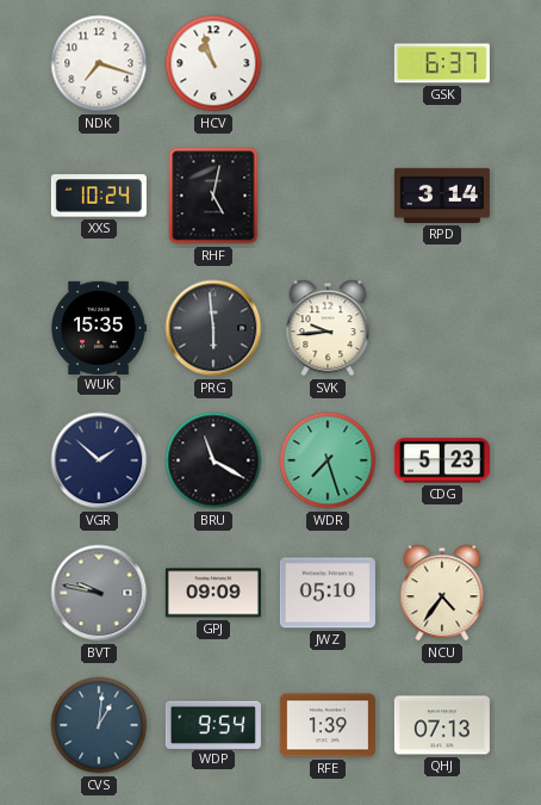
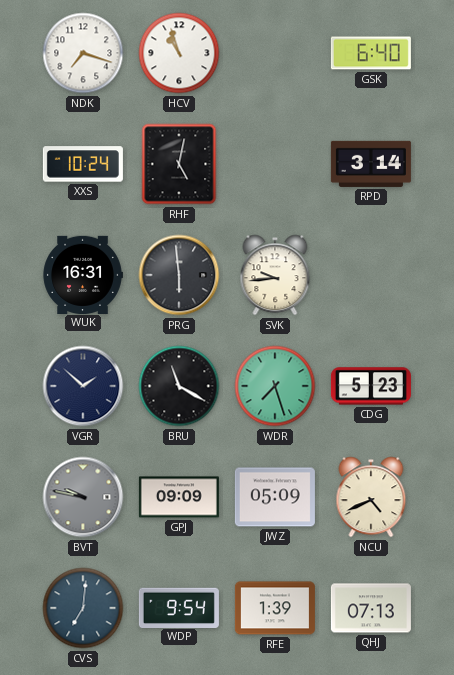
GSK: 6:37 -> 6:40 (371, 53)
WUK: 15:35 -> 16:31 (83, 274)
JWZ: 05:10 -> 05:09 (275, 497)
NCU: 4:36 -> 4:41 (371, 497)
CVS: 1:01 -> 7:01 (83, 608)
